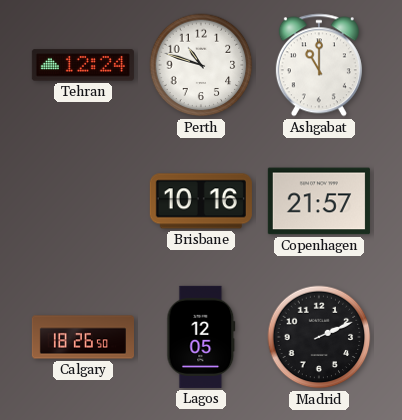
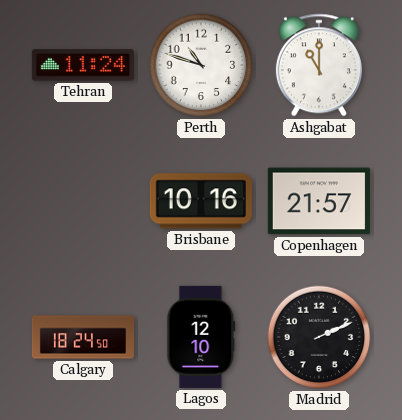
Tehran: 12:24 -> 11:24 (83, 65)
Calgary: 18:26 -> 18:24 (82, 337)
Lagos: 12:05 -> 12:10 (201, 337)
